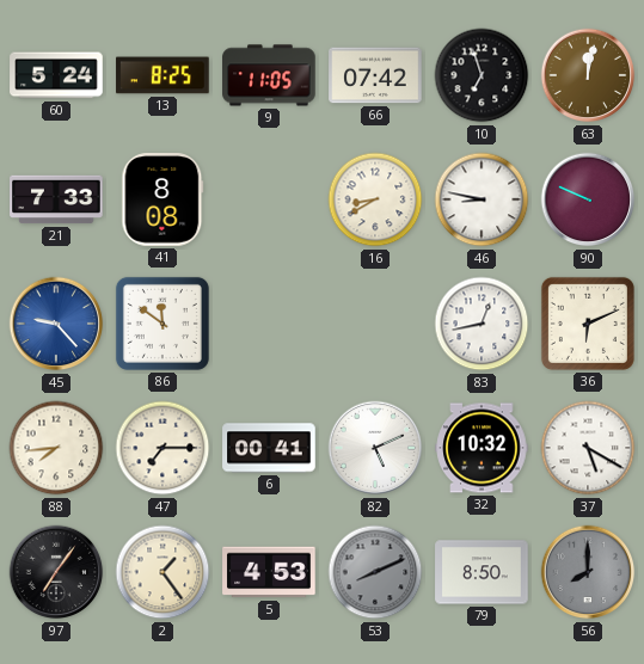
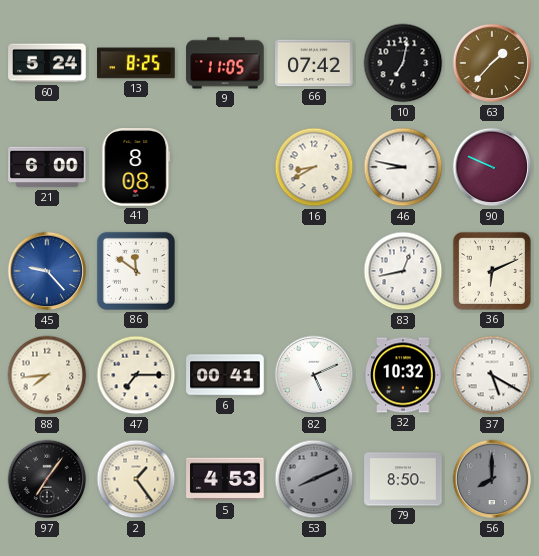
10: 6:57 -> 7:02 (403, 63)
63: 12:02 -> 1:37 (492, 63)
21: 7:33 -> 6:00 (47, 167)
